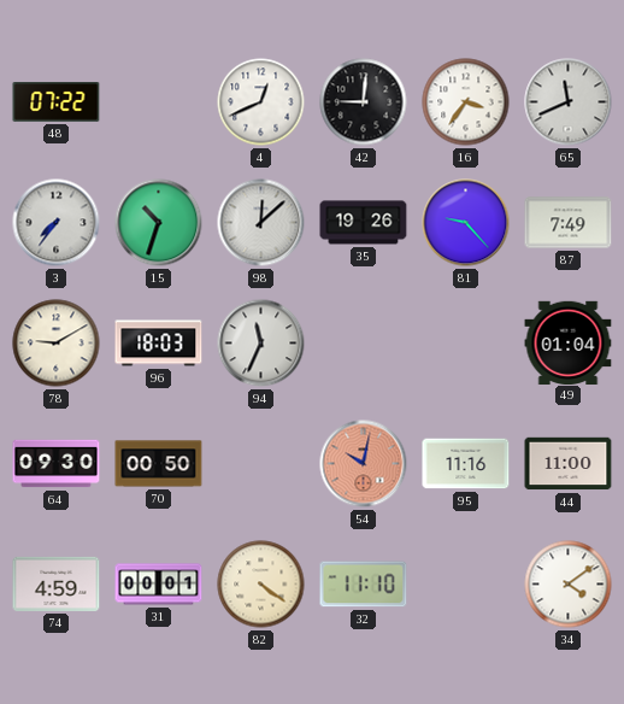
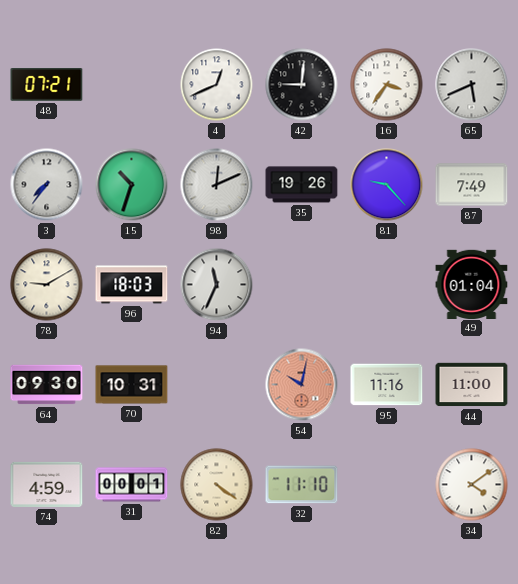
48: 07:22 -> 07:21 (47, 85)
65: 11:41 -> 5:41 (472, 85)
98: 12:08 -> 12:11 (217, 185)
70: 00:50 -> 10:31 (132, 385)
